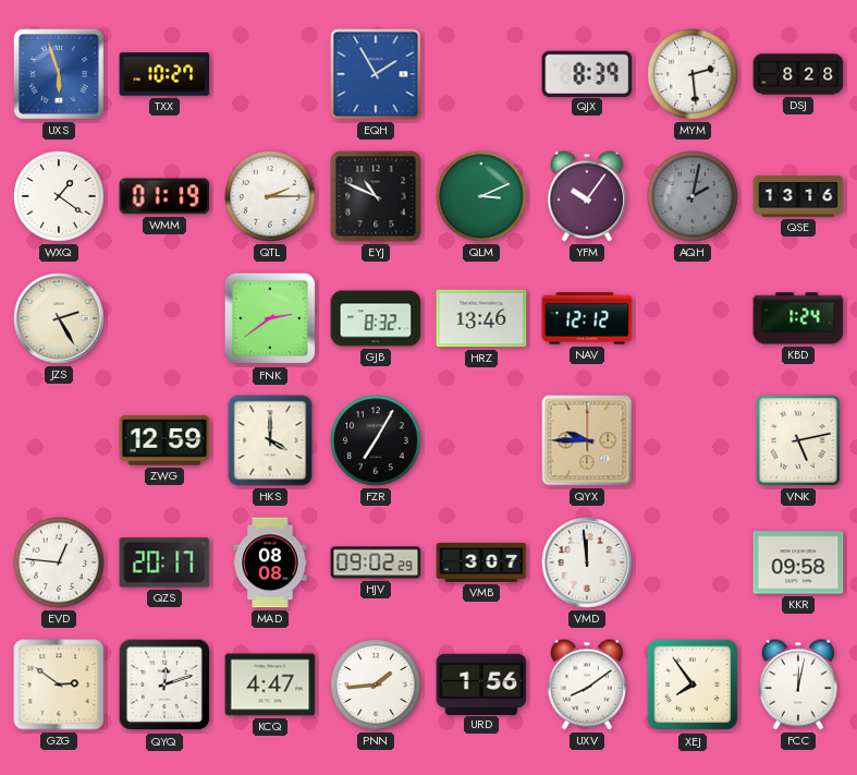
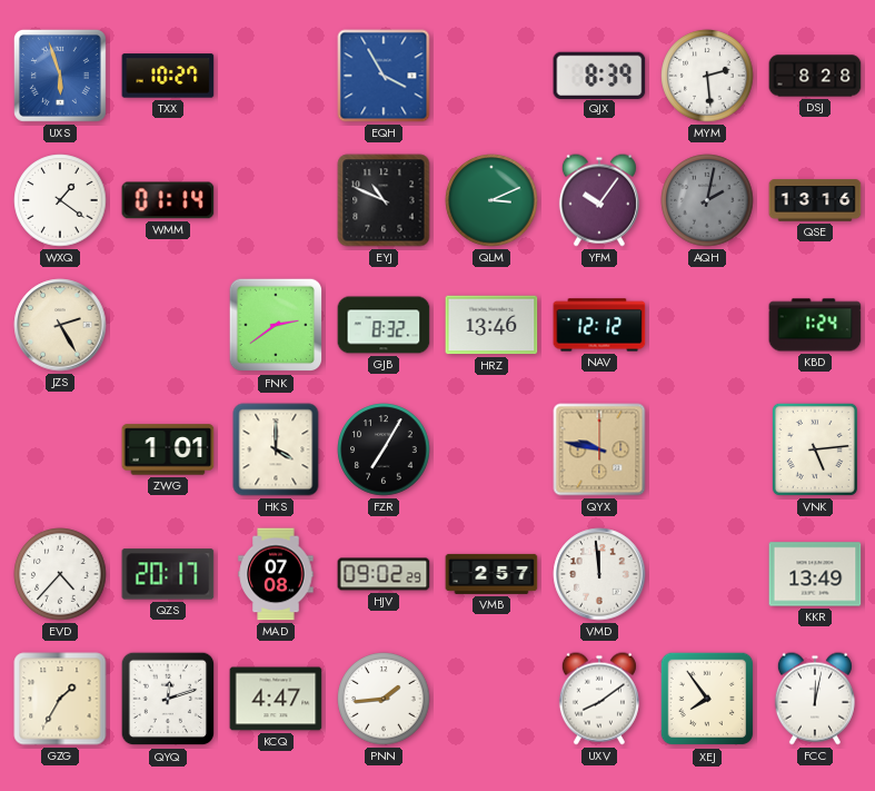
EQH: 1:55 -> 3:55 (384, 76)
WMM: 01:19 -> 01:14 (168, 200)
QTL: 2:15 -> none (270, 196)
ZWG: 12:59 -> 1:01 (168, 449)
QYX: 9:45 -> 9:47 (599, 449)
VNK: 5:13 -> 5:14 (815, 449)
EVD: 12:46 -> 4:37 (60, 574)
MAD: 08:08 -> 07:08 (276, 574)
VMB: 3:07 -> 2:57 (491, 574)
KKR: 09:58 -> 13:49 (815, 574)
GZG: 2:51 -> 1:35 (60, 699)
URD: 1:56 -> none (481, 683)
